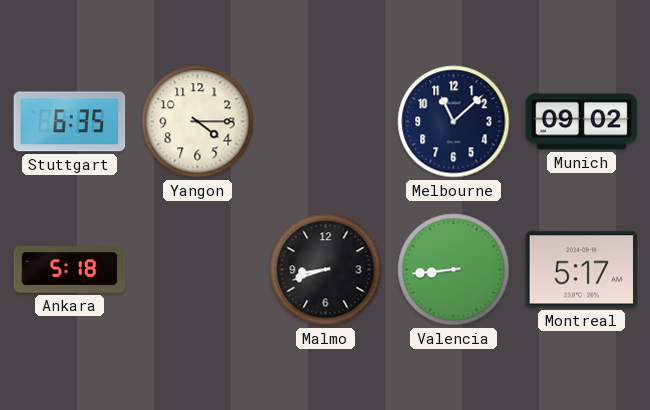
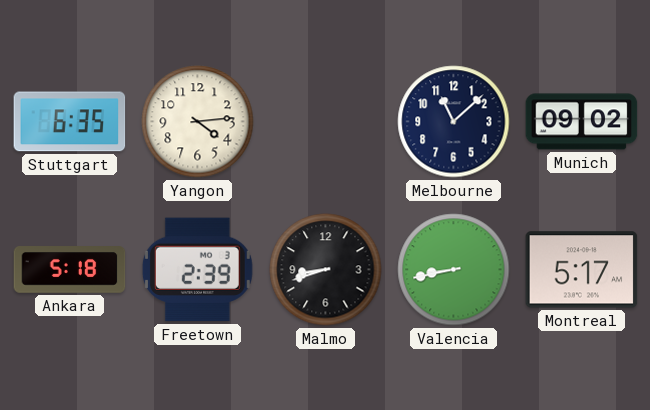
Yangon: 4:15 -> 4:14 (198, 122)
Freetown: none -> 2:39 (197, 270)
Valencia: 8:44 -> 8:43 (454, 270)
